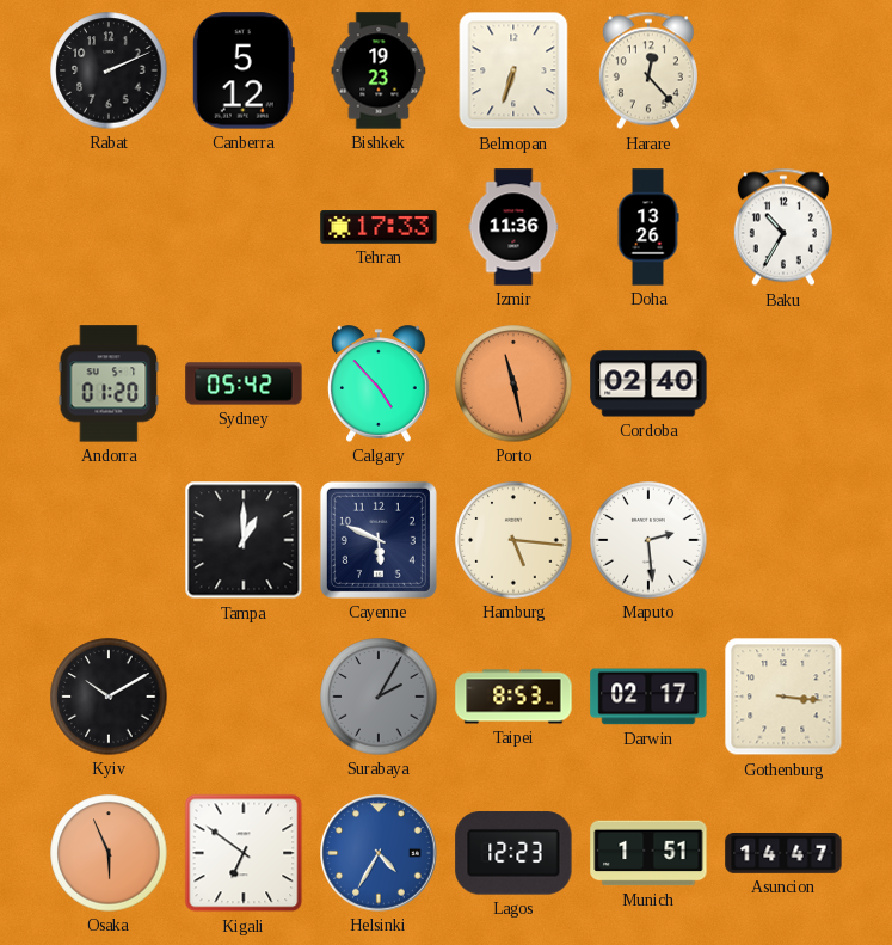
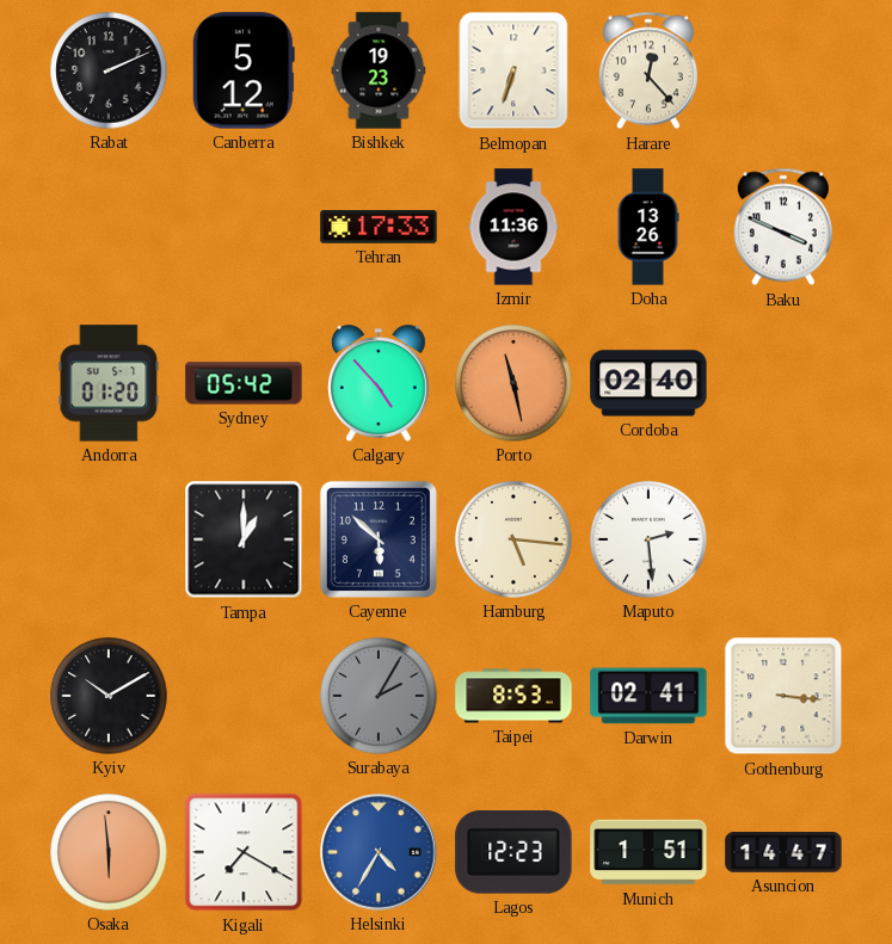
Baku: 10:35 -> 3:49 (783, 227)
Cayenne: 5:49 -> 5:52 (379, 539)
Darwin: 02:17 -> 02:41 (648, 696)
Osaka: 5:56 -> 5:59 (109, 852)
Kigali: 6:51 -> 7:20 (244, 852)
